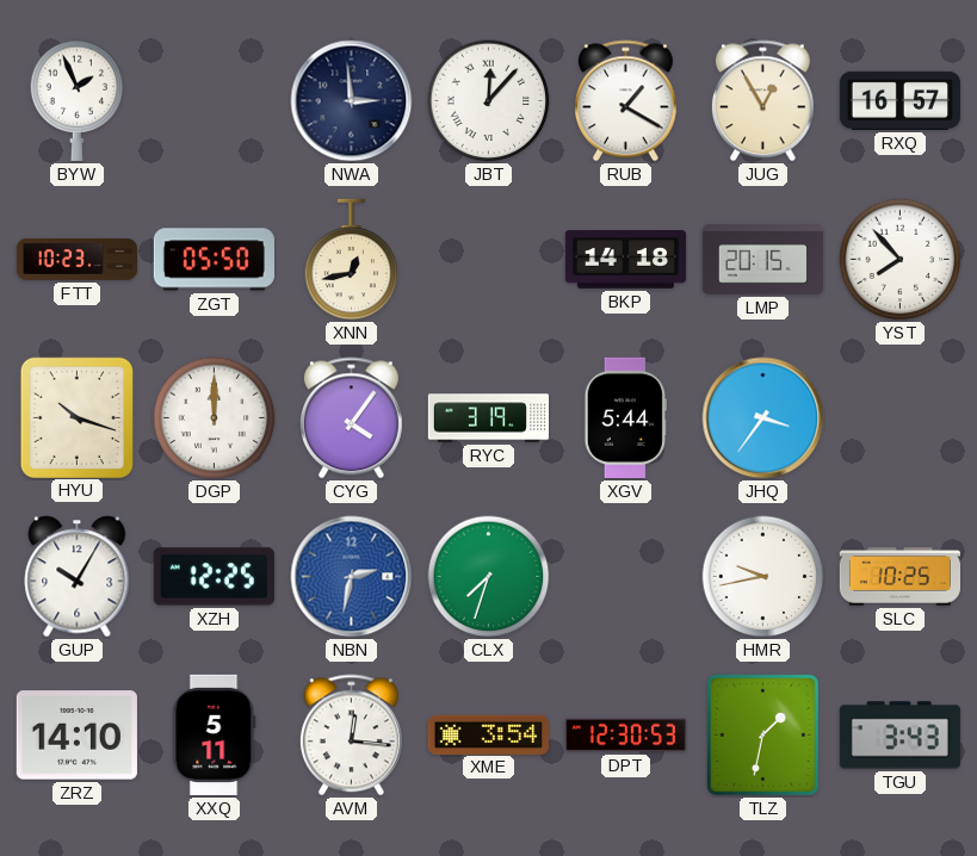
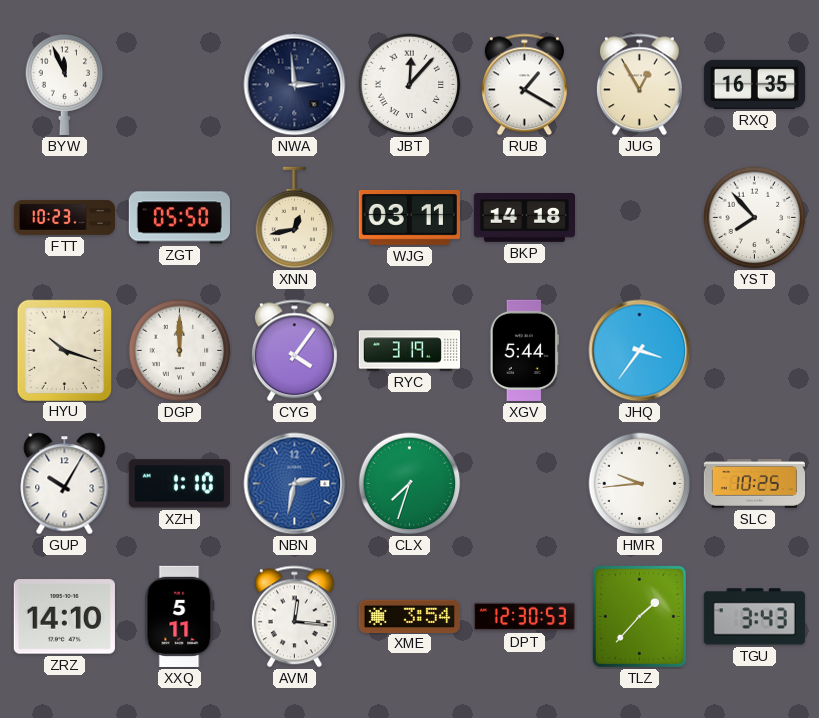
BYW: 1:56 -> 11:56 (65, 84)
RXQ: 16:57 -> 16:35 (754, 84)
WJG: none -> 03:11 (409, 217)
LMP: 20:15 -> none (762, 260)
XZH: 12:25 -> 1:10 (179, 484)
HMR: 9:43 -> 9:44 (640, 484)
TLZ: 1:32 -> 1:37 (639, 616)
